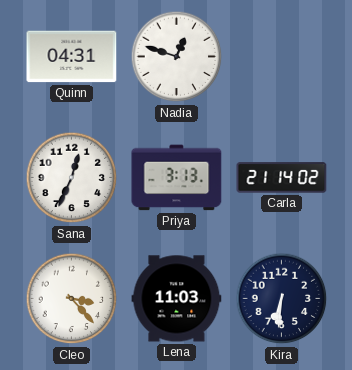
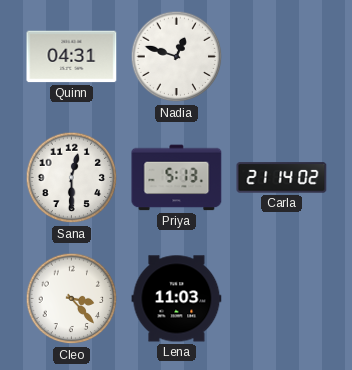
Sana: 12:34 -> 12:30 (72, 178)
Priya: 3:13 -> 5:13 (177, 178)
Kira: 6:31 -> none (282, 299)
